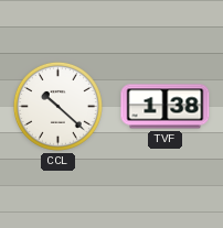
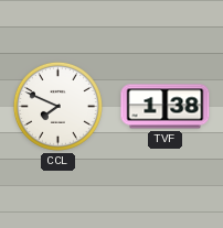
CCL: 10:22 -> 7:49 (57, 106)
